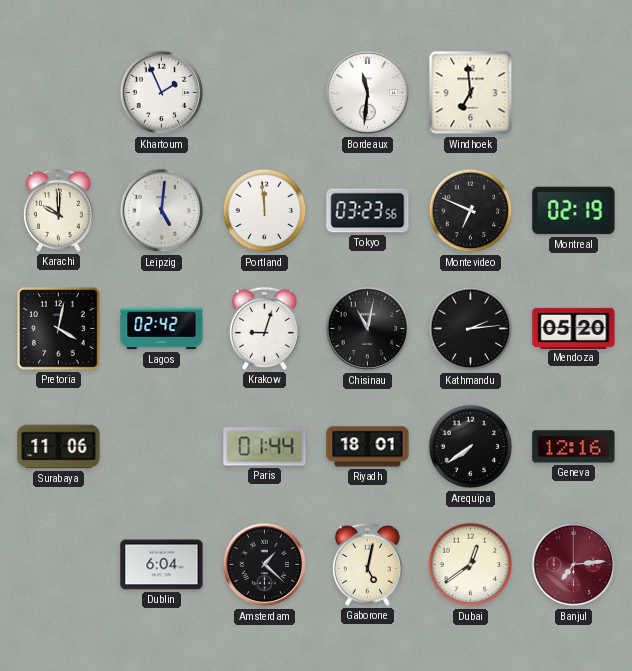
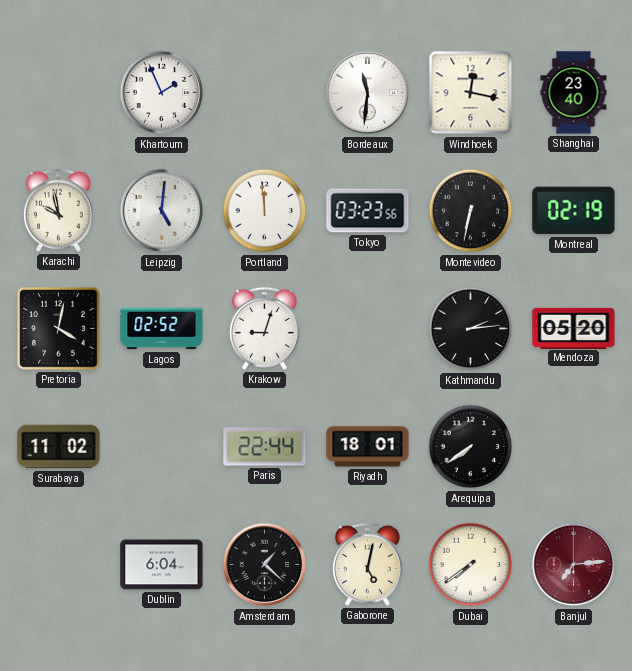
Windhoek: 6:59 -> 12:17 (471, 93)
Shanghai: none -> 23:40 (574, 93)
Karachi: 10:00 -> 9:58 (58, 210)
Montevideo: 6:49 -> 6:32 (471, 211)
Lagos: 02:42 -> 02:52 (162, 329)
Chisinau: 11:02 -> none (368, 329)
Surabaya: 11:06 -> 11:02 (59, 447)
Paris: 01:44 -> 22:44 (265, 447)
Geneva: 12:16 -> none (574, 447)
Dubai: 12:39 -> 7:39 (471, 565)
